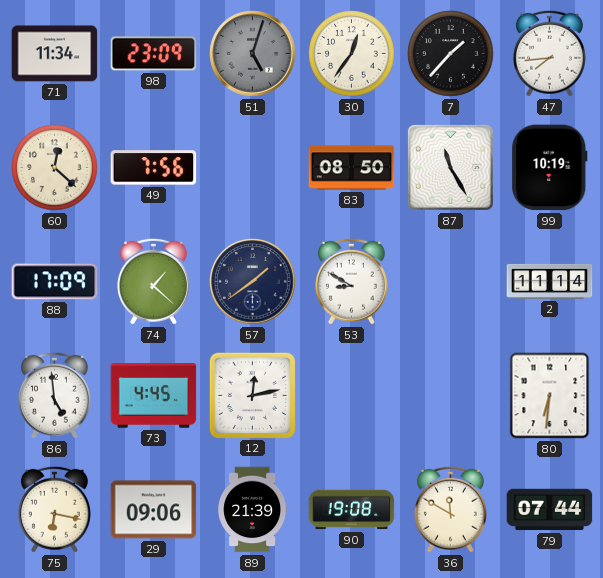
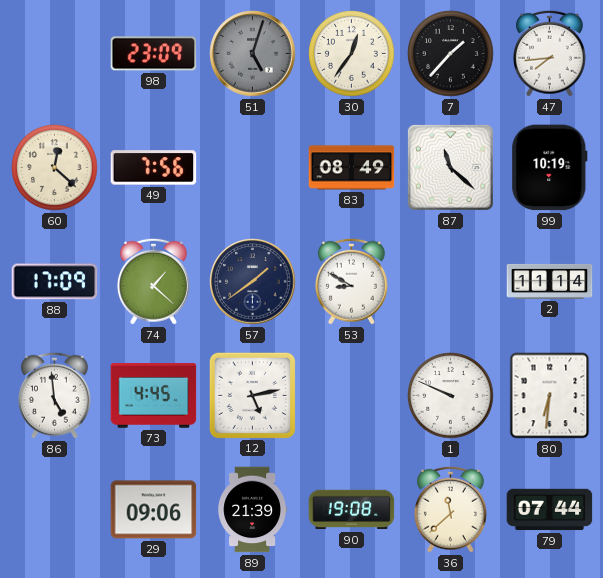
71: 11:34 -> none (55, 54)
83: 08:50 -> 08:49 (352, 168)
87: 11:25 -> 11:22 (450, 167)
12: 12:13 -> 5:13 (252, 395)
1: none -> 9:49 (451, 396)
75: 6:17 -> none (54, 509)
36: 11:50 -> 11:38 (450, 509)
